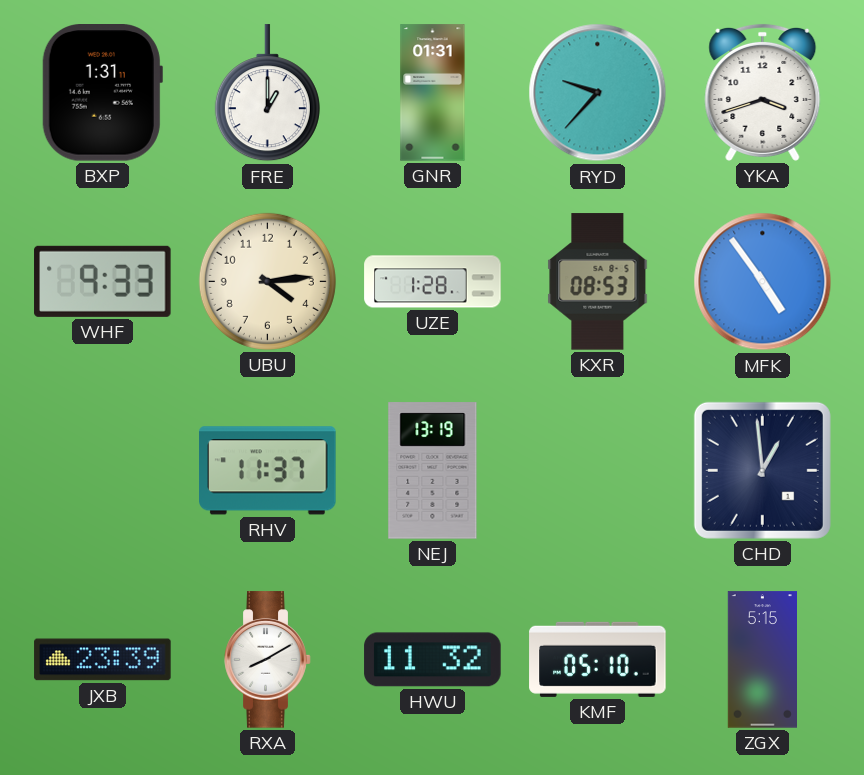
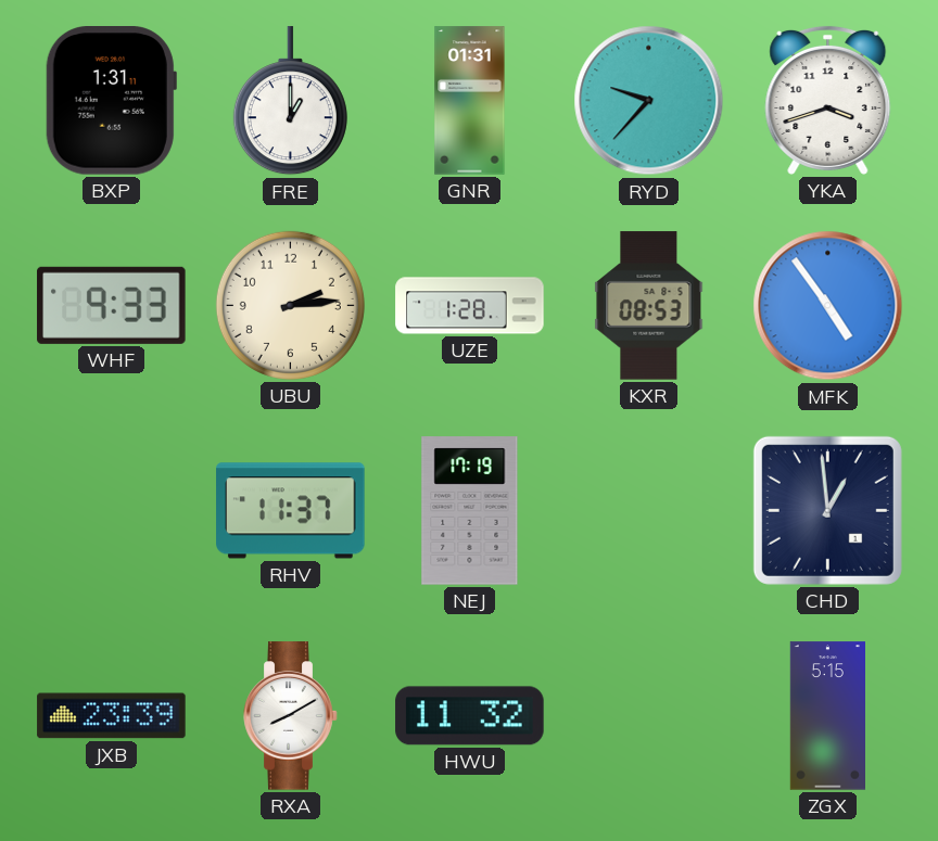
UBU: 4:14 -> 2:14 (290, 305)
NEJ: 13:19 -> 17:19 (470, 511)
KMF: 05:10 -> none (598, 659)
